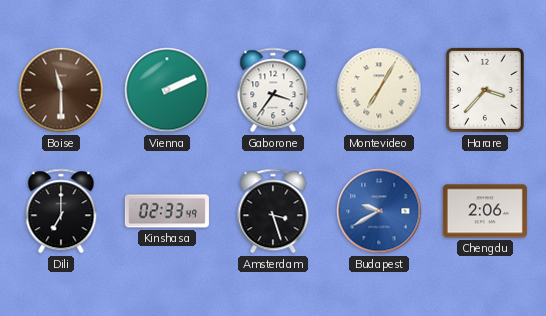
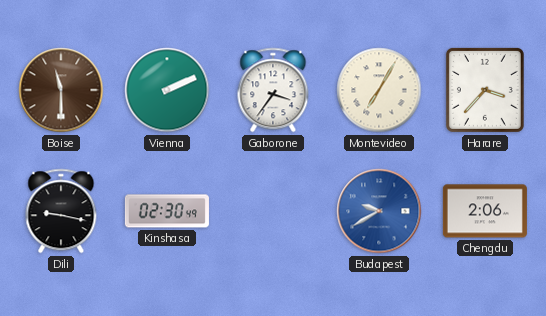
Dili: 7:00 -> 9:17 (61, 211)
Kinshasa: 02:33 -> 02:30 (167, 211)
Amsterdam: 3:27 -> none (273, 211)
